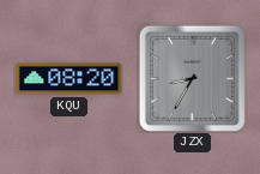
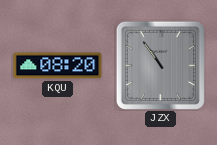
JZX: 8:35 -> 10:54 (160, 65)
